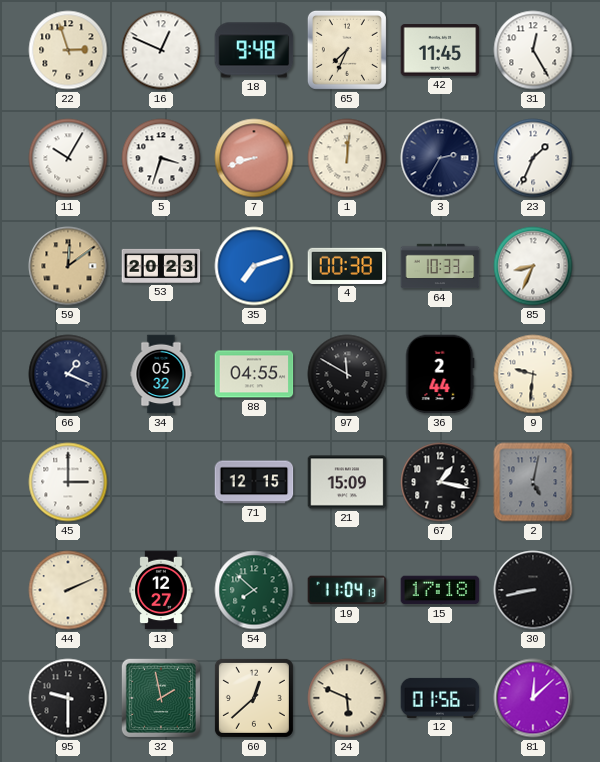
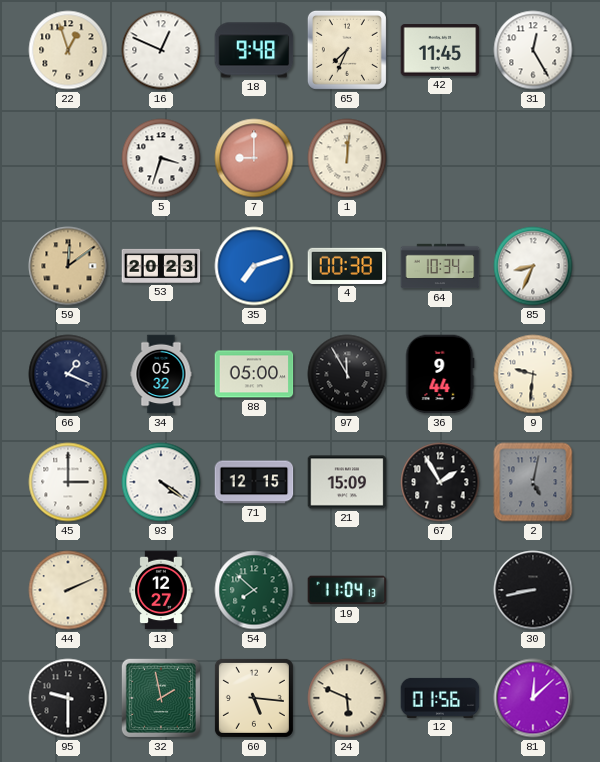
22: 2:57 -> 12:57 (68, 50)
11: 10:05 -> none (68, 158)
7: 8:42 -> 9:00 (254, 158)
3: 2:35 -> none (440, 158)
23: 1:34 -> none (533, 158)
64: 10:33 -> 10:34 (440, 266)
88: 04:55 -> 05:00 (254, 374)
97: 11:50 -> 11:55 (347, 374)
36: 2:44 -> 9:44 (440, 374)
93: none -> 4:21 (161, 482)
67: 1:17 -> 1:55 (440, 482)
15: 17:18 -> none (440, 590)
60: 12:38 -> 5:16 (254, 698)
